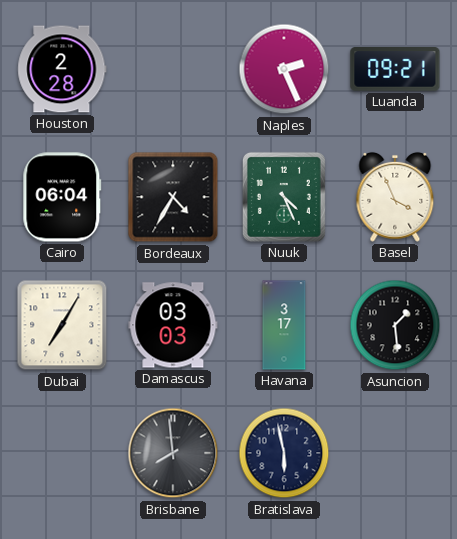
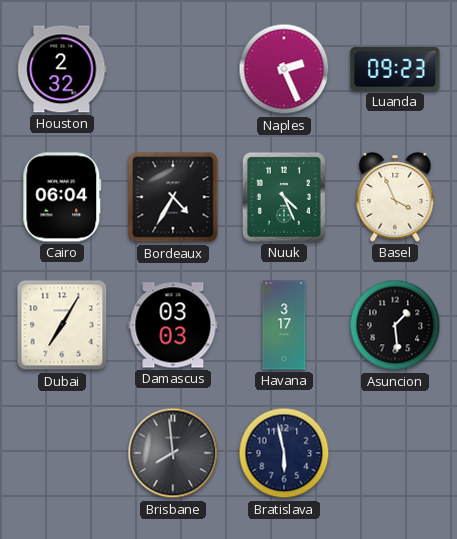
Houston: 2:28 -> 2:32 (62, 69)
Luanda: 09:21 -> 09:23 (395, 70)
